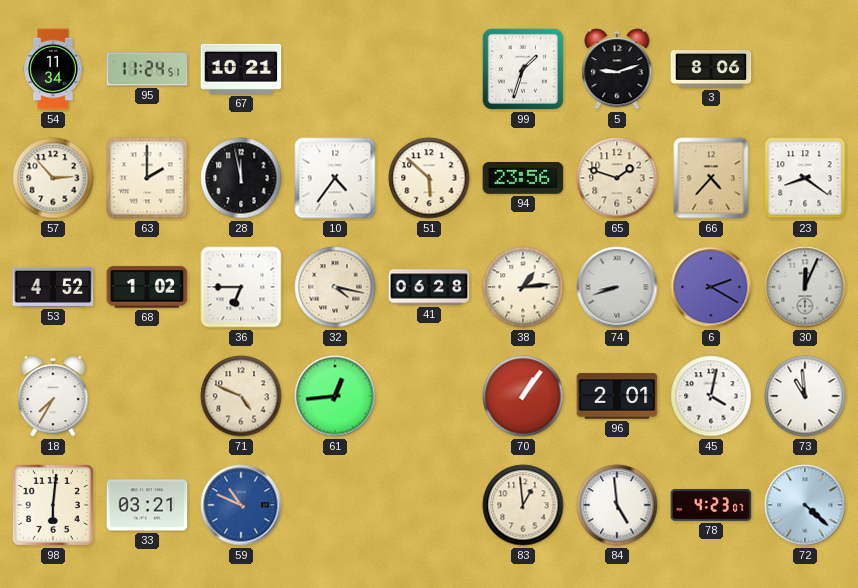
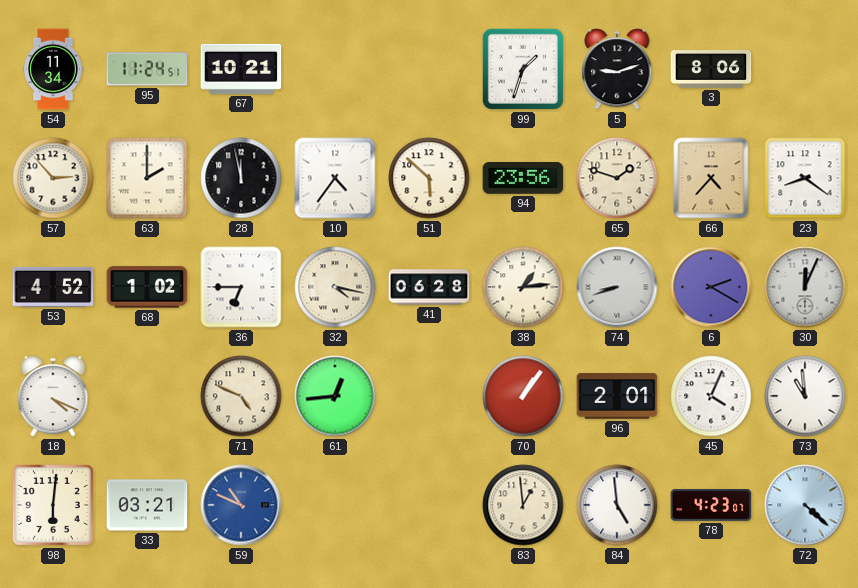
18: 7:35 -> 4:19 (53, 396)
45: 4:02 -> 4:04 (711, 396)
